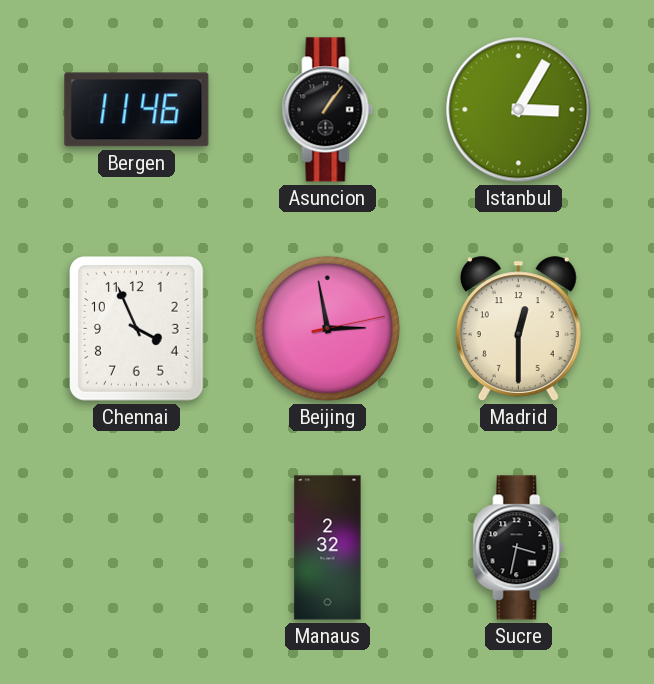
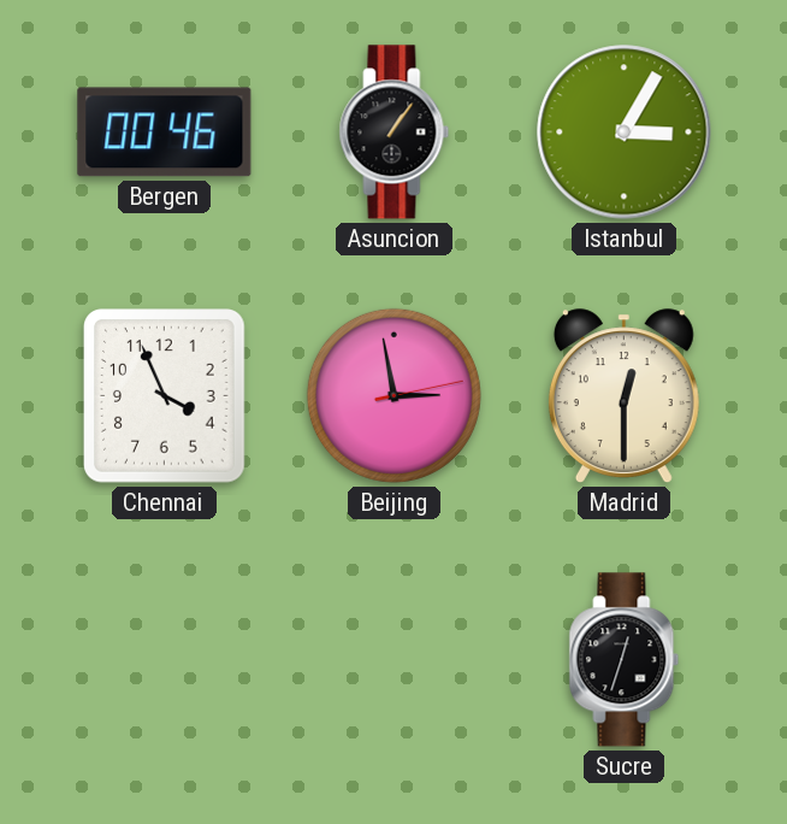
Bergen: 11:46 -> 00:46 (165, 133)
Manaus: 2:32 -> none (328, 548)
Sucre: 3:32 -> 12:33 (625, 660)
